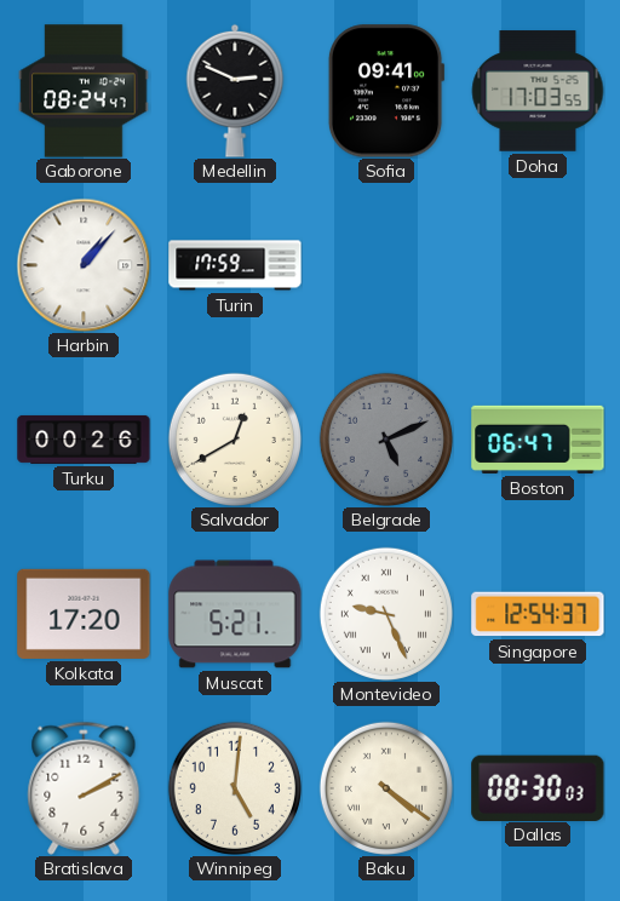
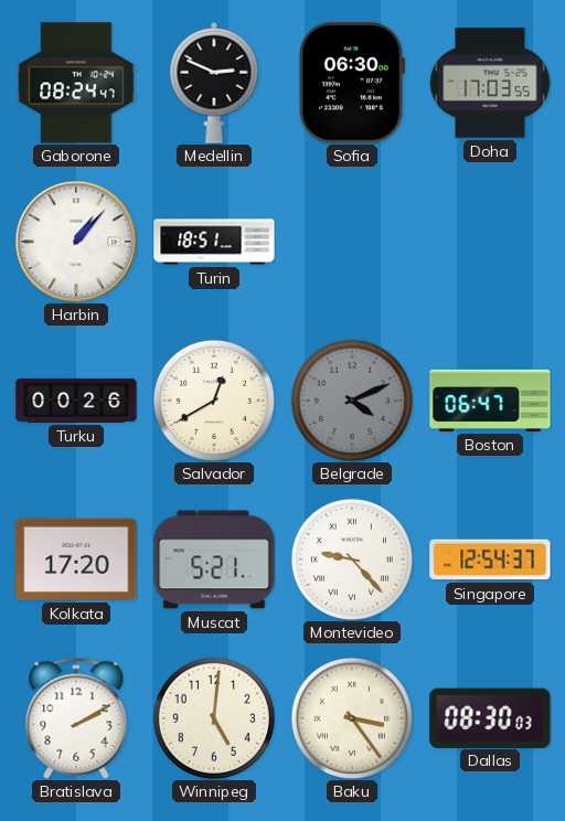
Sofia: 09:41 -> 06:30 (352, 83)
Turin: 17:59 -> 18:51 (214, 242)
Belgrade: 5:11 -> 4:11 (352, 401)
Montevideo: 9:26 -> 9:23 (352, 559)
Baku: 4:21 -> 3:24 (352, 718)
